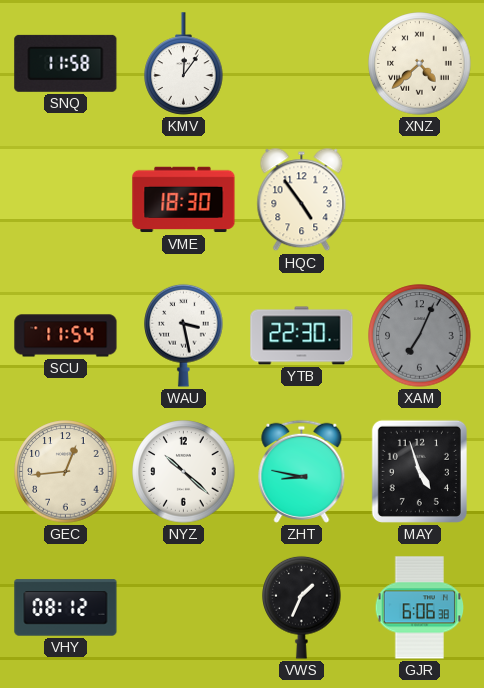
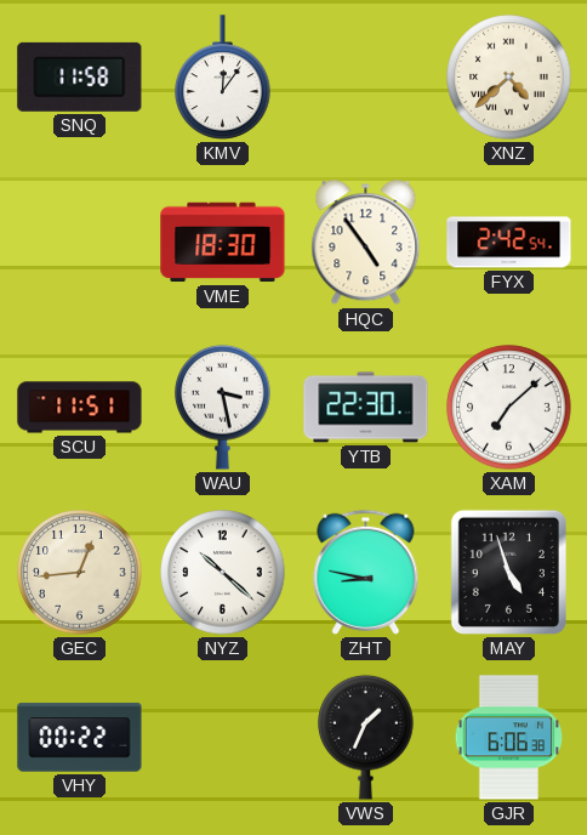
FYX: none -> 2:42 (509, 243)
SCU: 11:54 -> 11:51 (80, 408)
XAM: 7:04 -> 7:08 (509, 408)
XAM dial: grey -> white (509, 408)
VHY: 08:12 -> 00:22 (80, 738)
